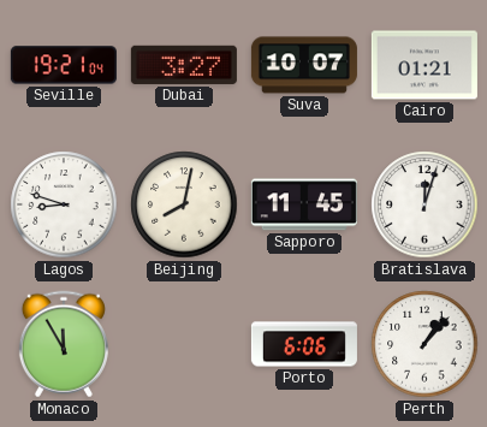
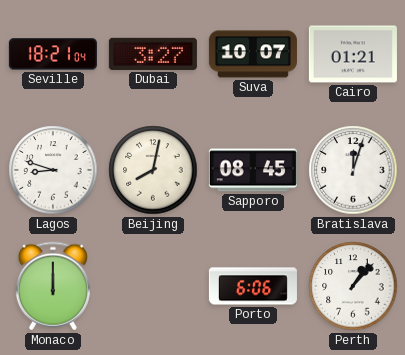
Seville: 19:21 -> 18:21 (53, 54)
Sapporo: 11:45 -> 08:45 (253, 170)
Monaco: 11:55 -> 12:00 (53, 286)
